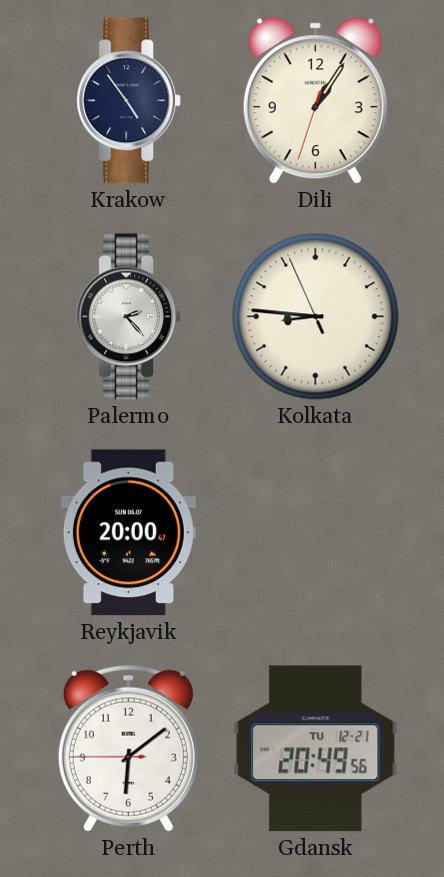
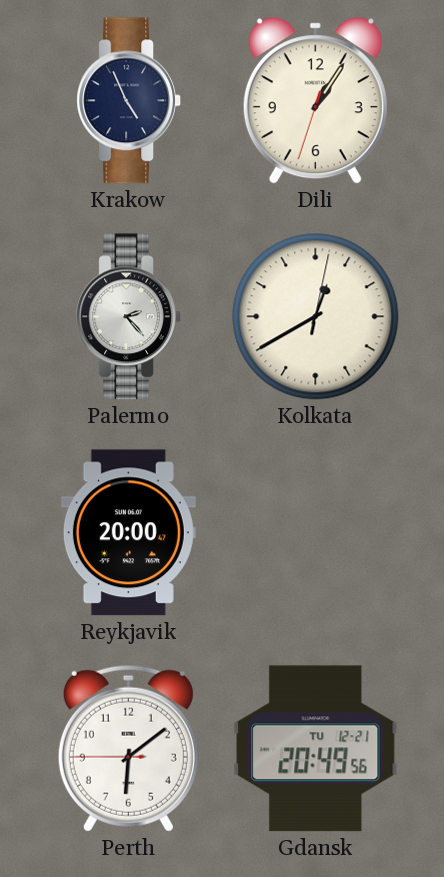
Krakow: 4:54 -> 4:56 (129, 101)
Kolkata: 8:45 -> 12:40 (316, 317)
